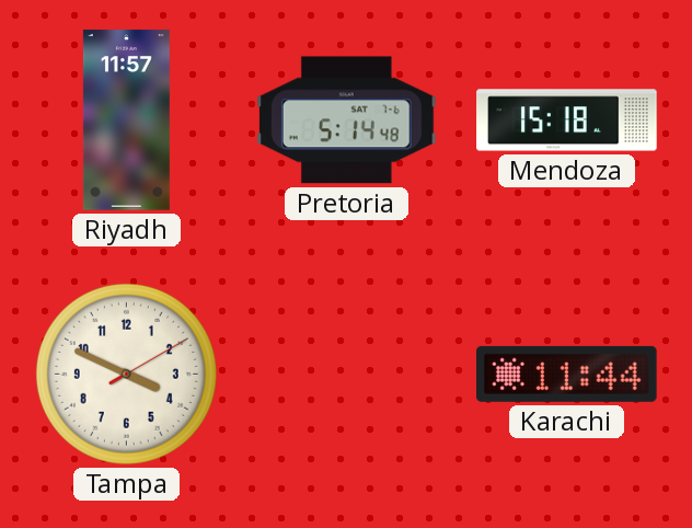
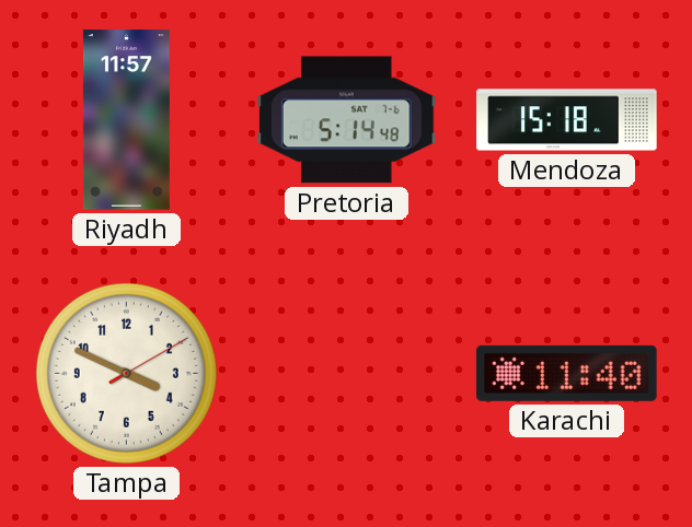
Karachi: 11:44 -> 11:40 (567, 373)
